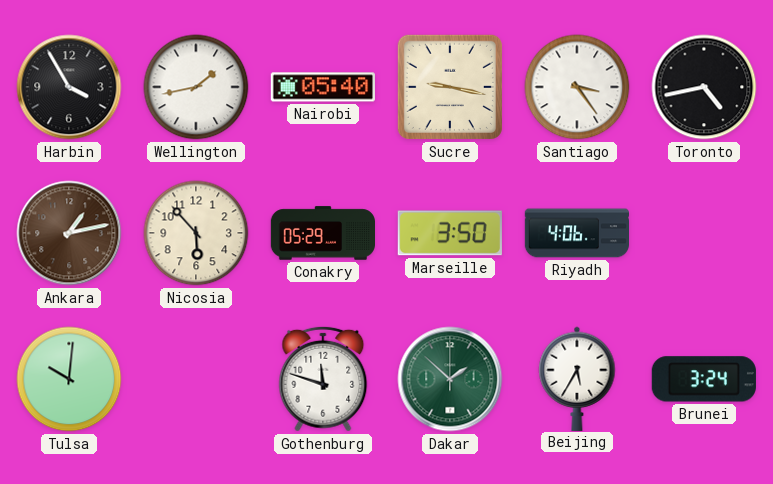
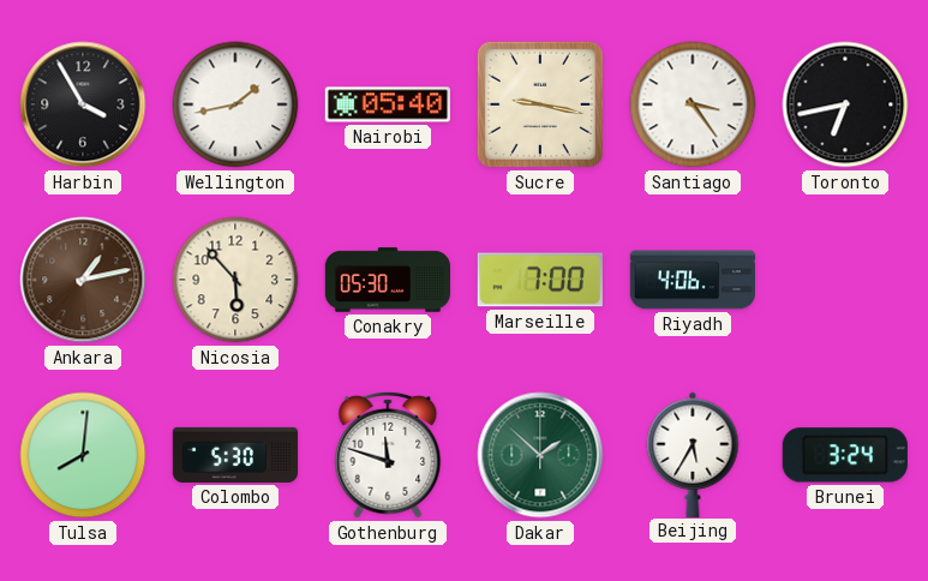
Toronto: 4:43 -> 6:43 (845, 104)
Conakry: 05:29 -> 05:30 (387, 280)
Marseille: 3:50 -> 7:00 (540, 280)
Tulsa: 10:01 -> 8:01 (83, 455)
Colombo: none -> 5:30 (235, 455)
